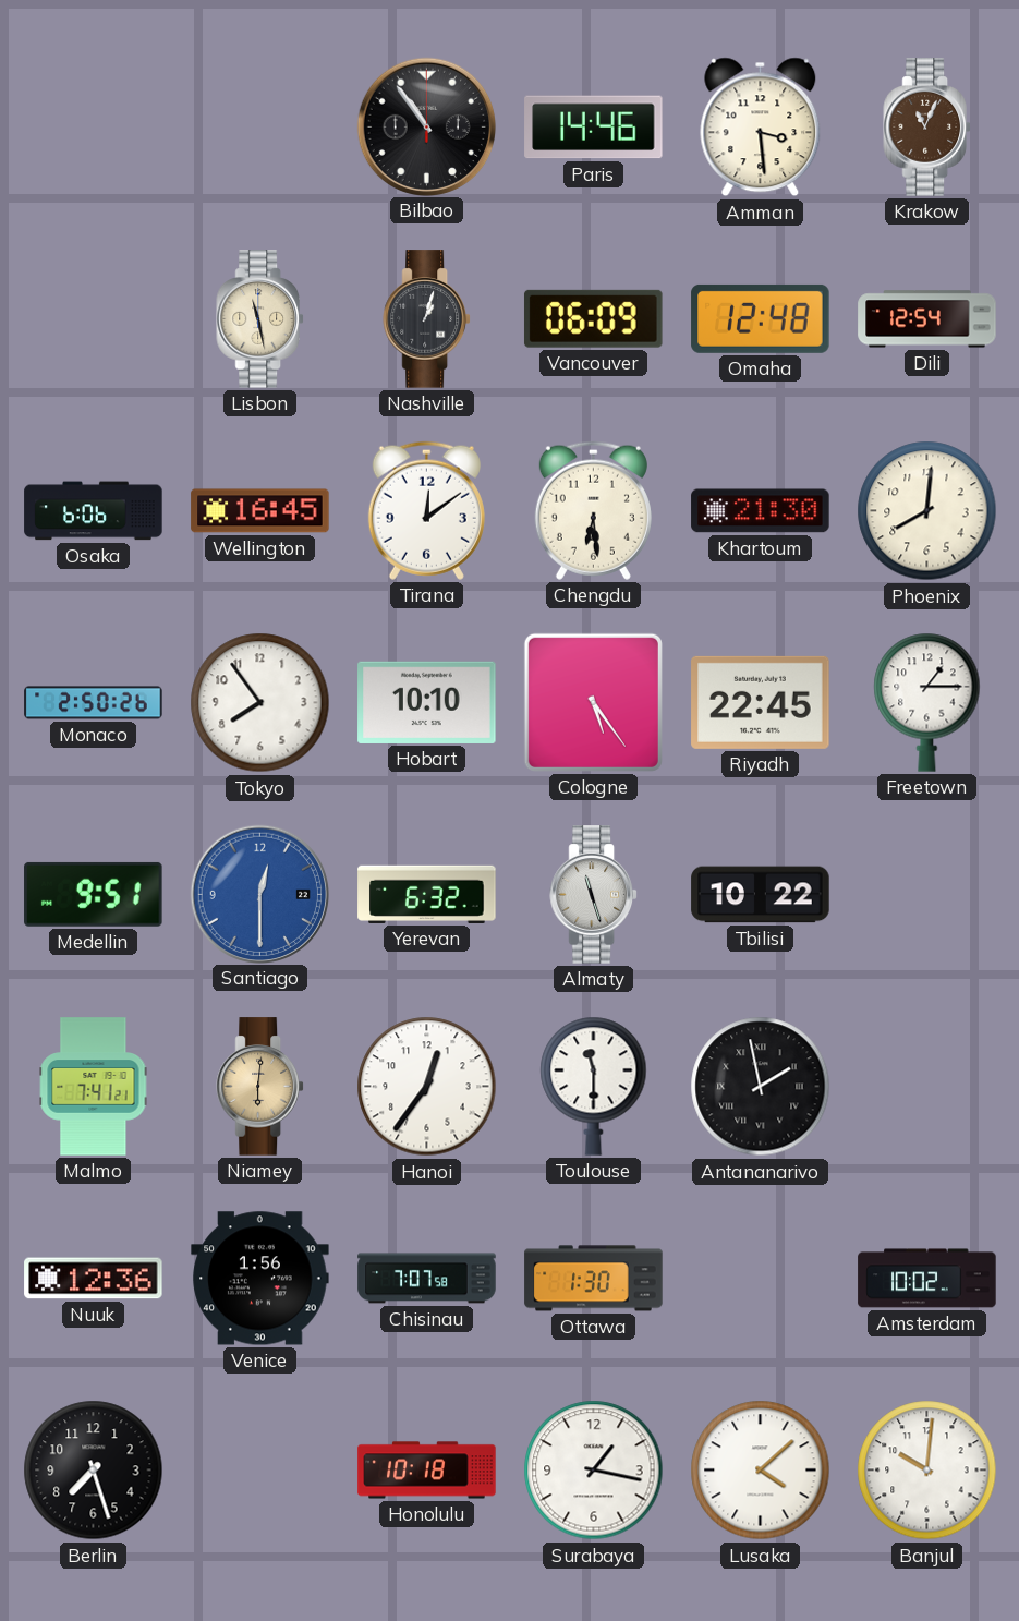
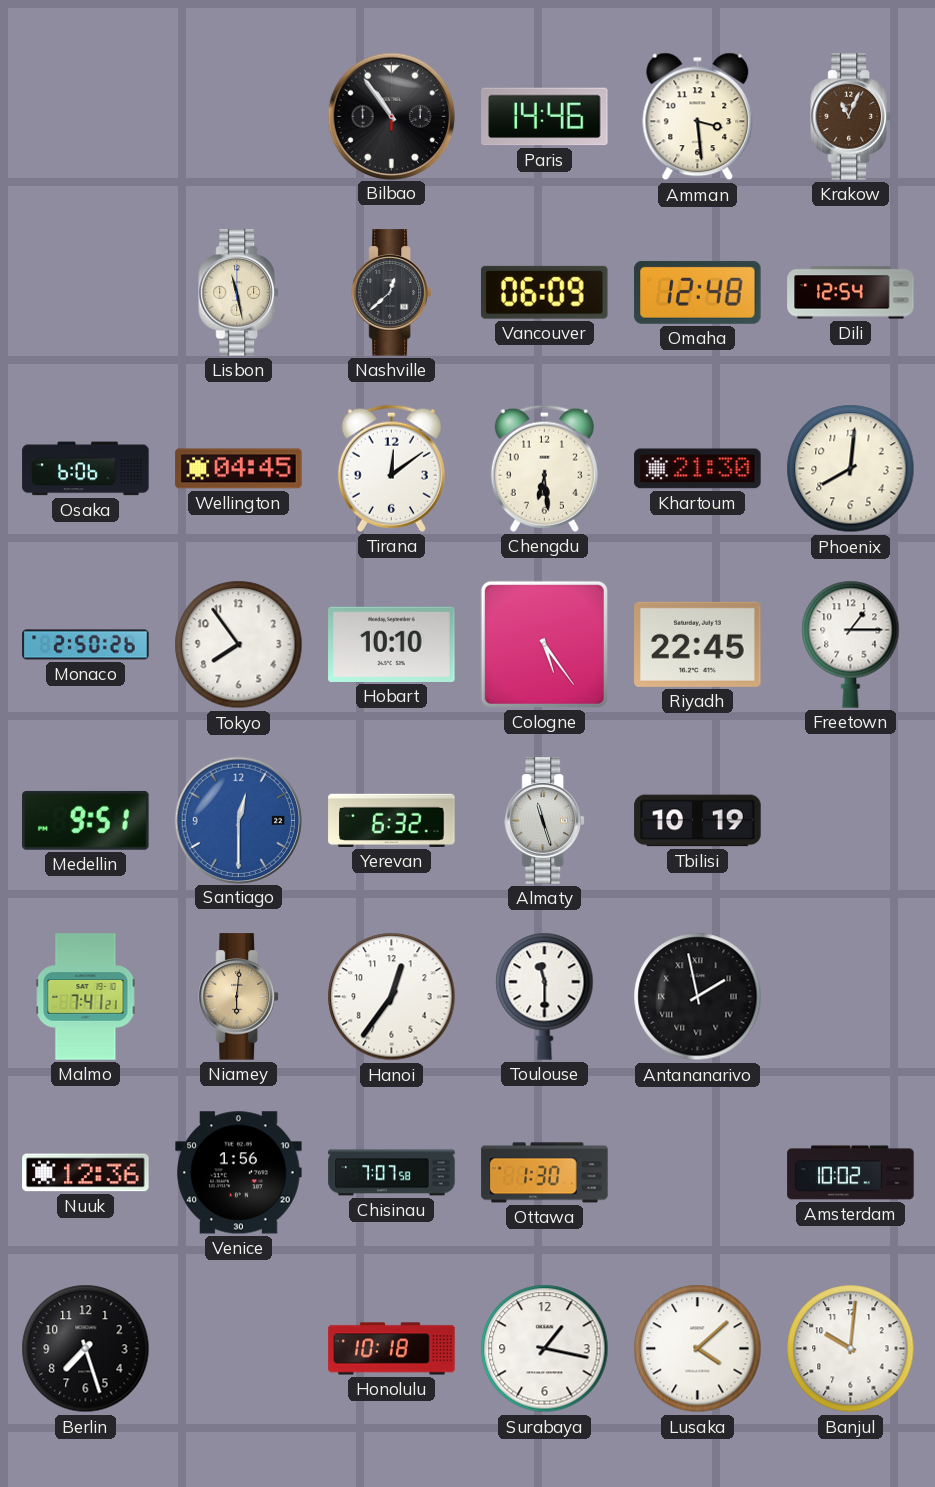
Nashville: 1:03 -> 12:38 (391, 293)
Wellington: 16:45 -> 04:45 (239, 469)
Tbilisi: 10:22 -> 10:19 (698, 821)
